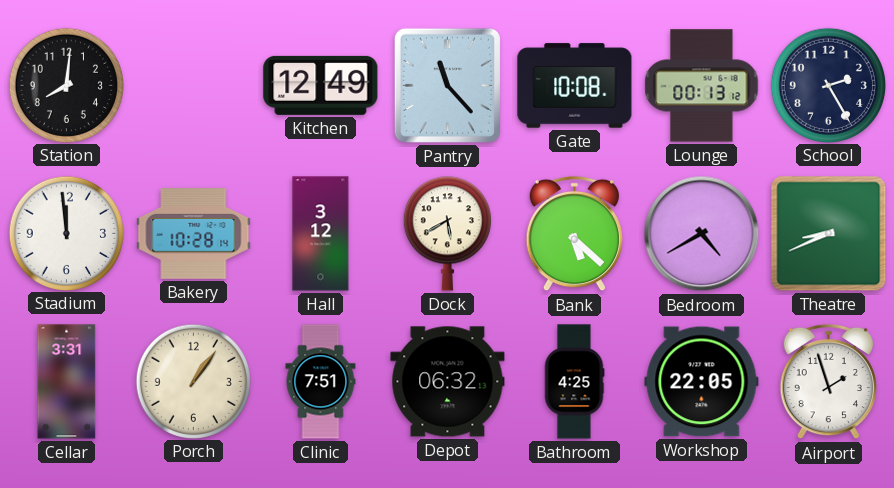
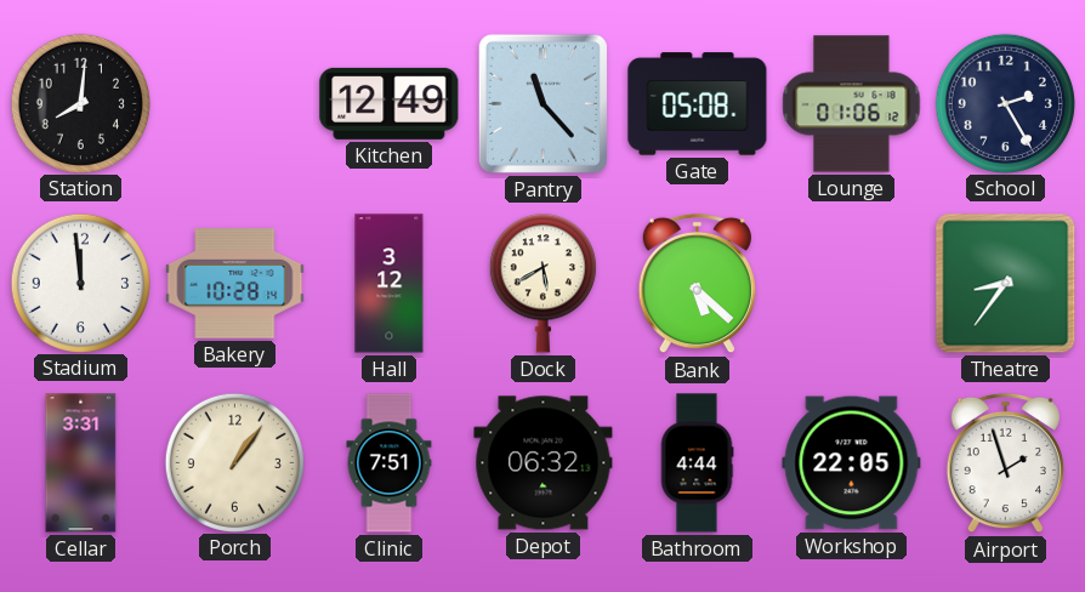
Gate: 10:08 -> 05:08 (698, 104)
Lounge: 00:13 -> 01:06 (852, 104)
Bedroom: 4:40 -> none (702, 234)
Theatre: 8:41 -> 8:36 (1006, 284)
Bathroom: 4:25 -> 4:44 (697, 463)
